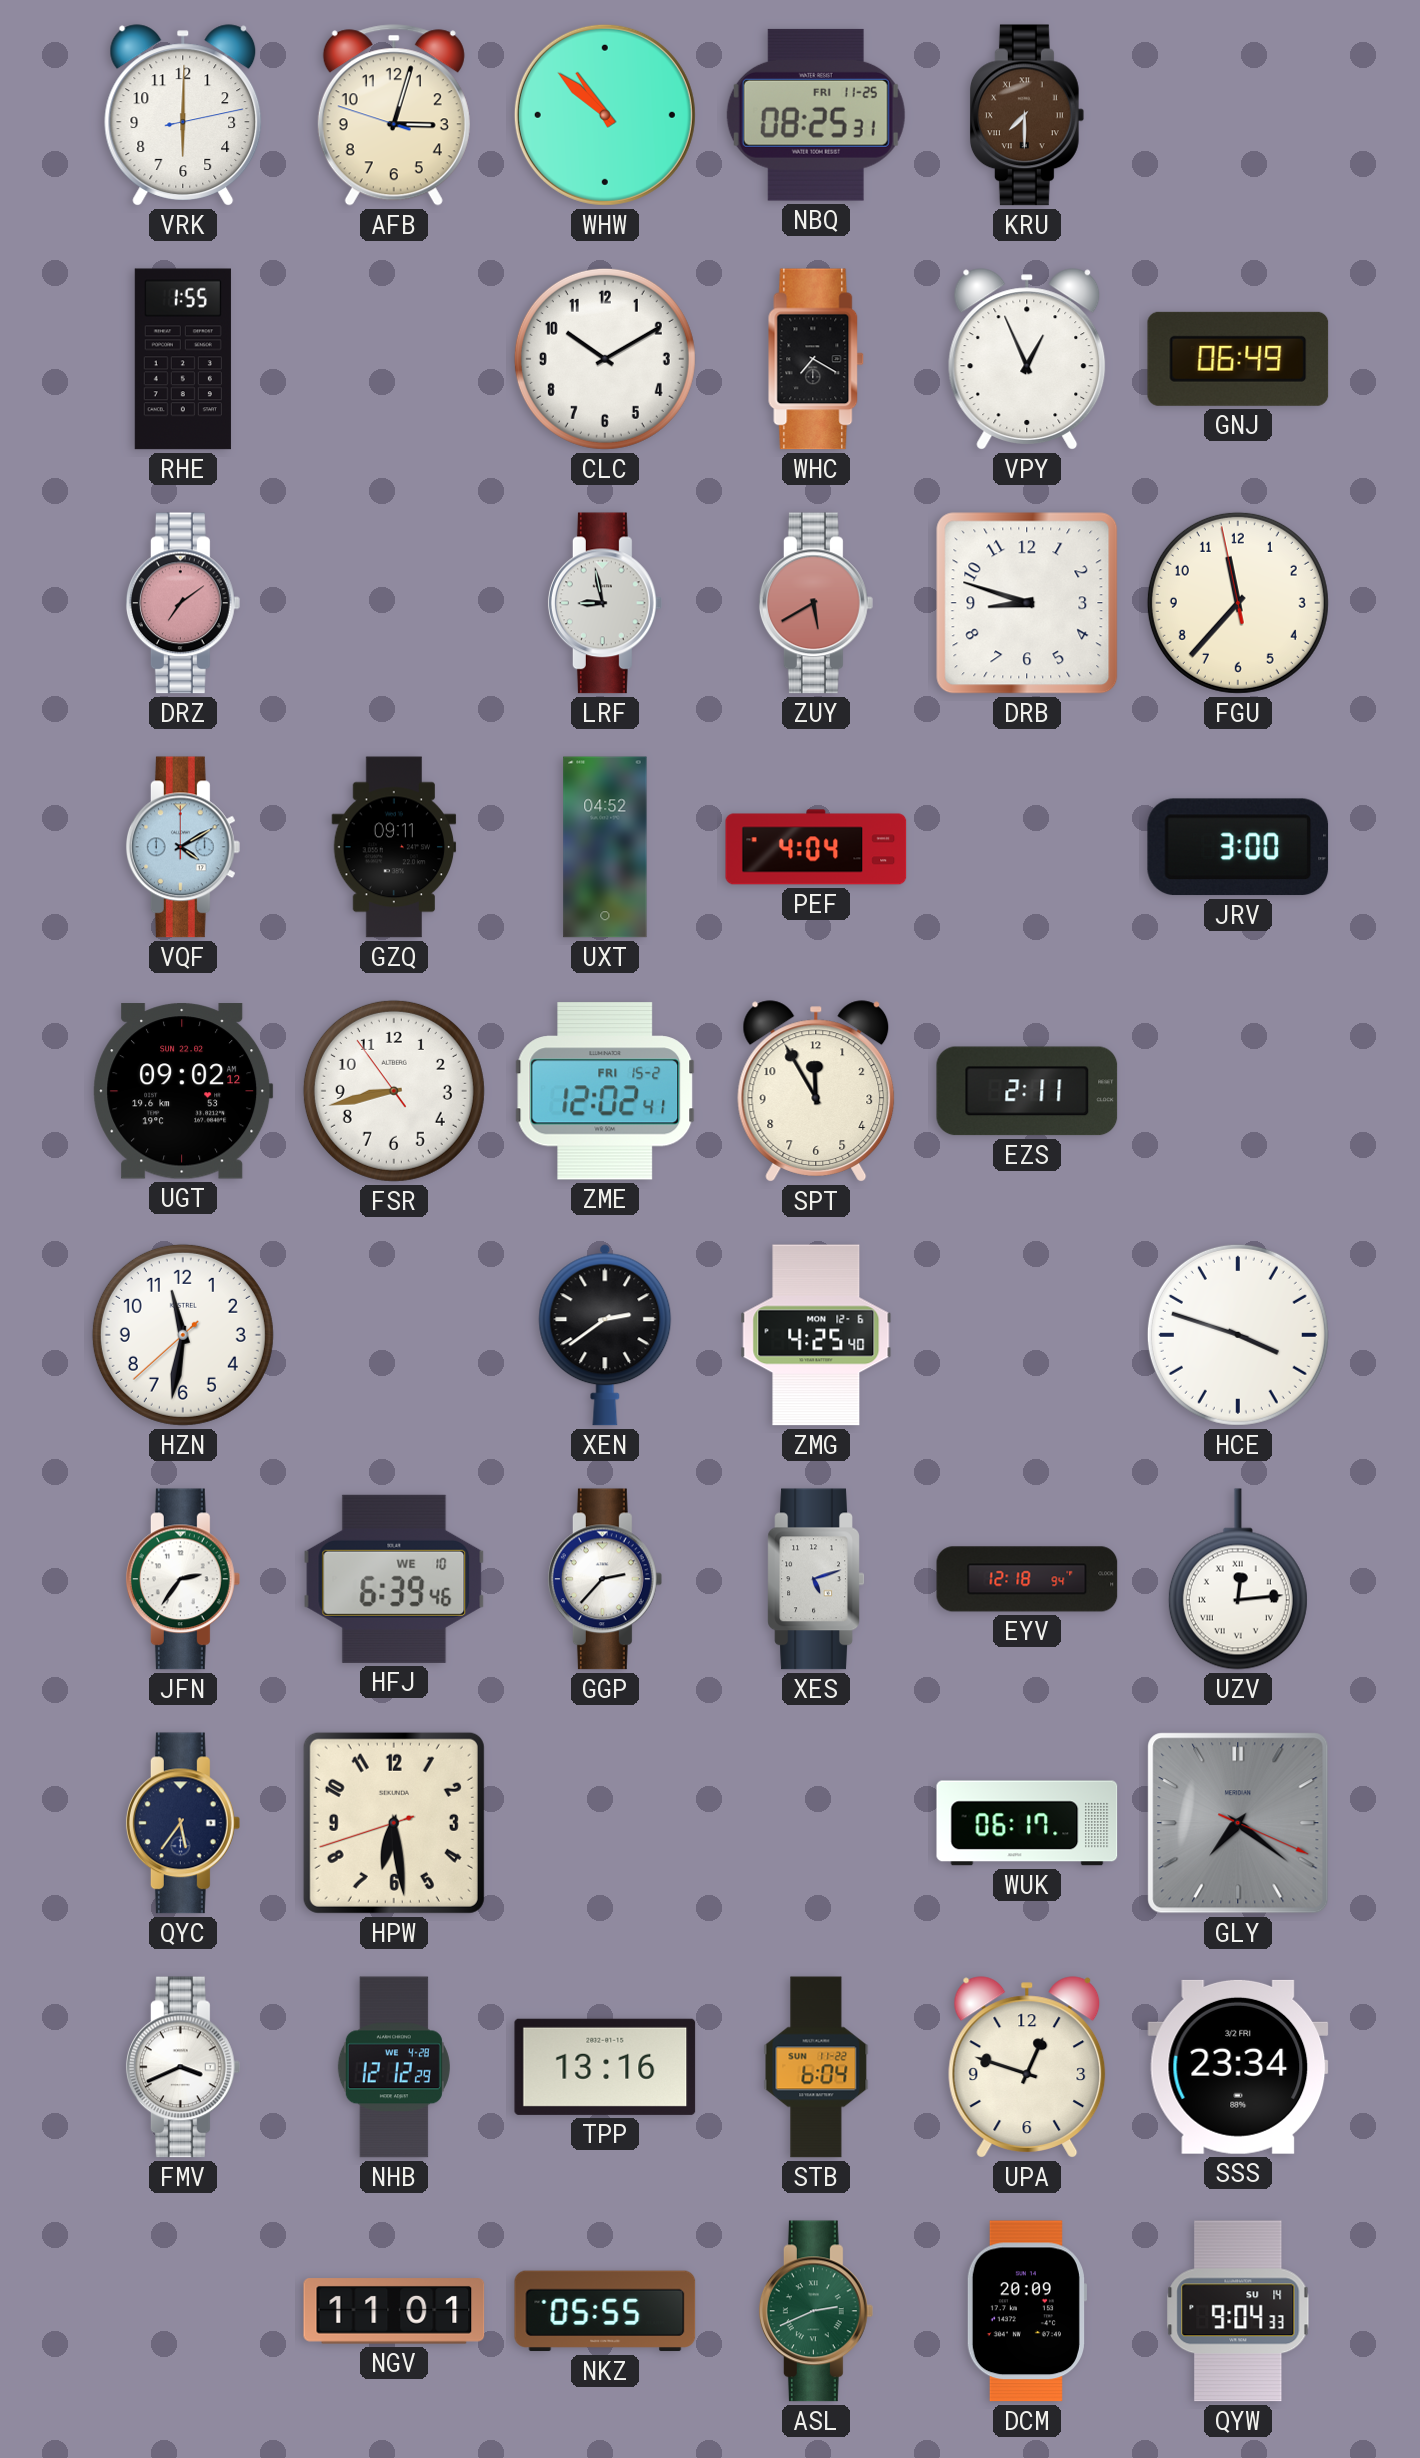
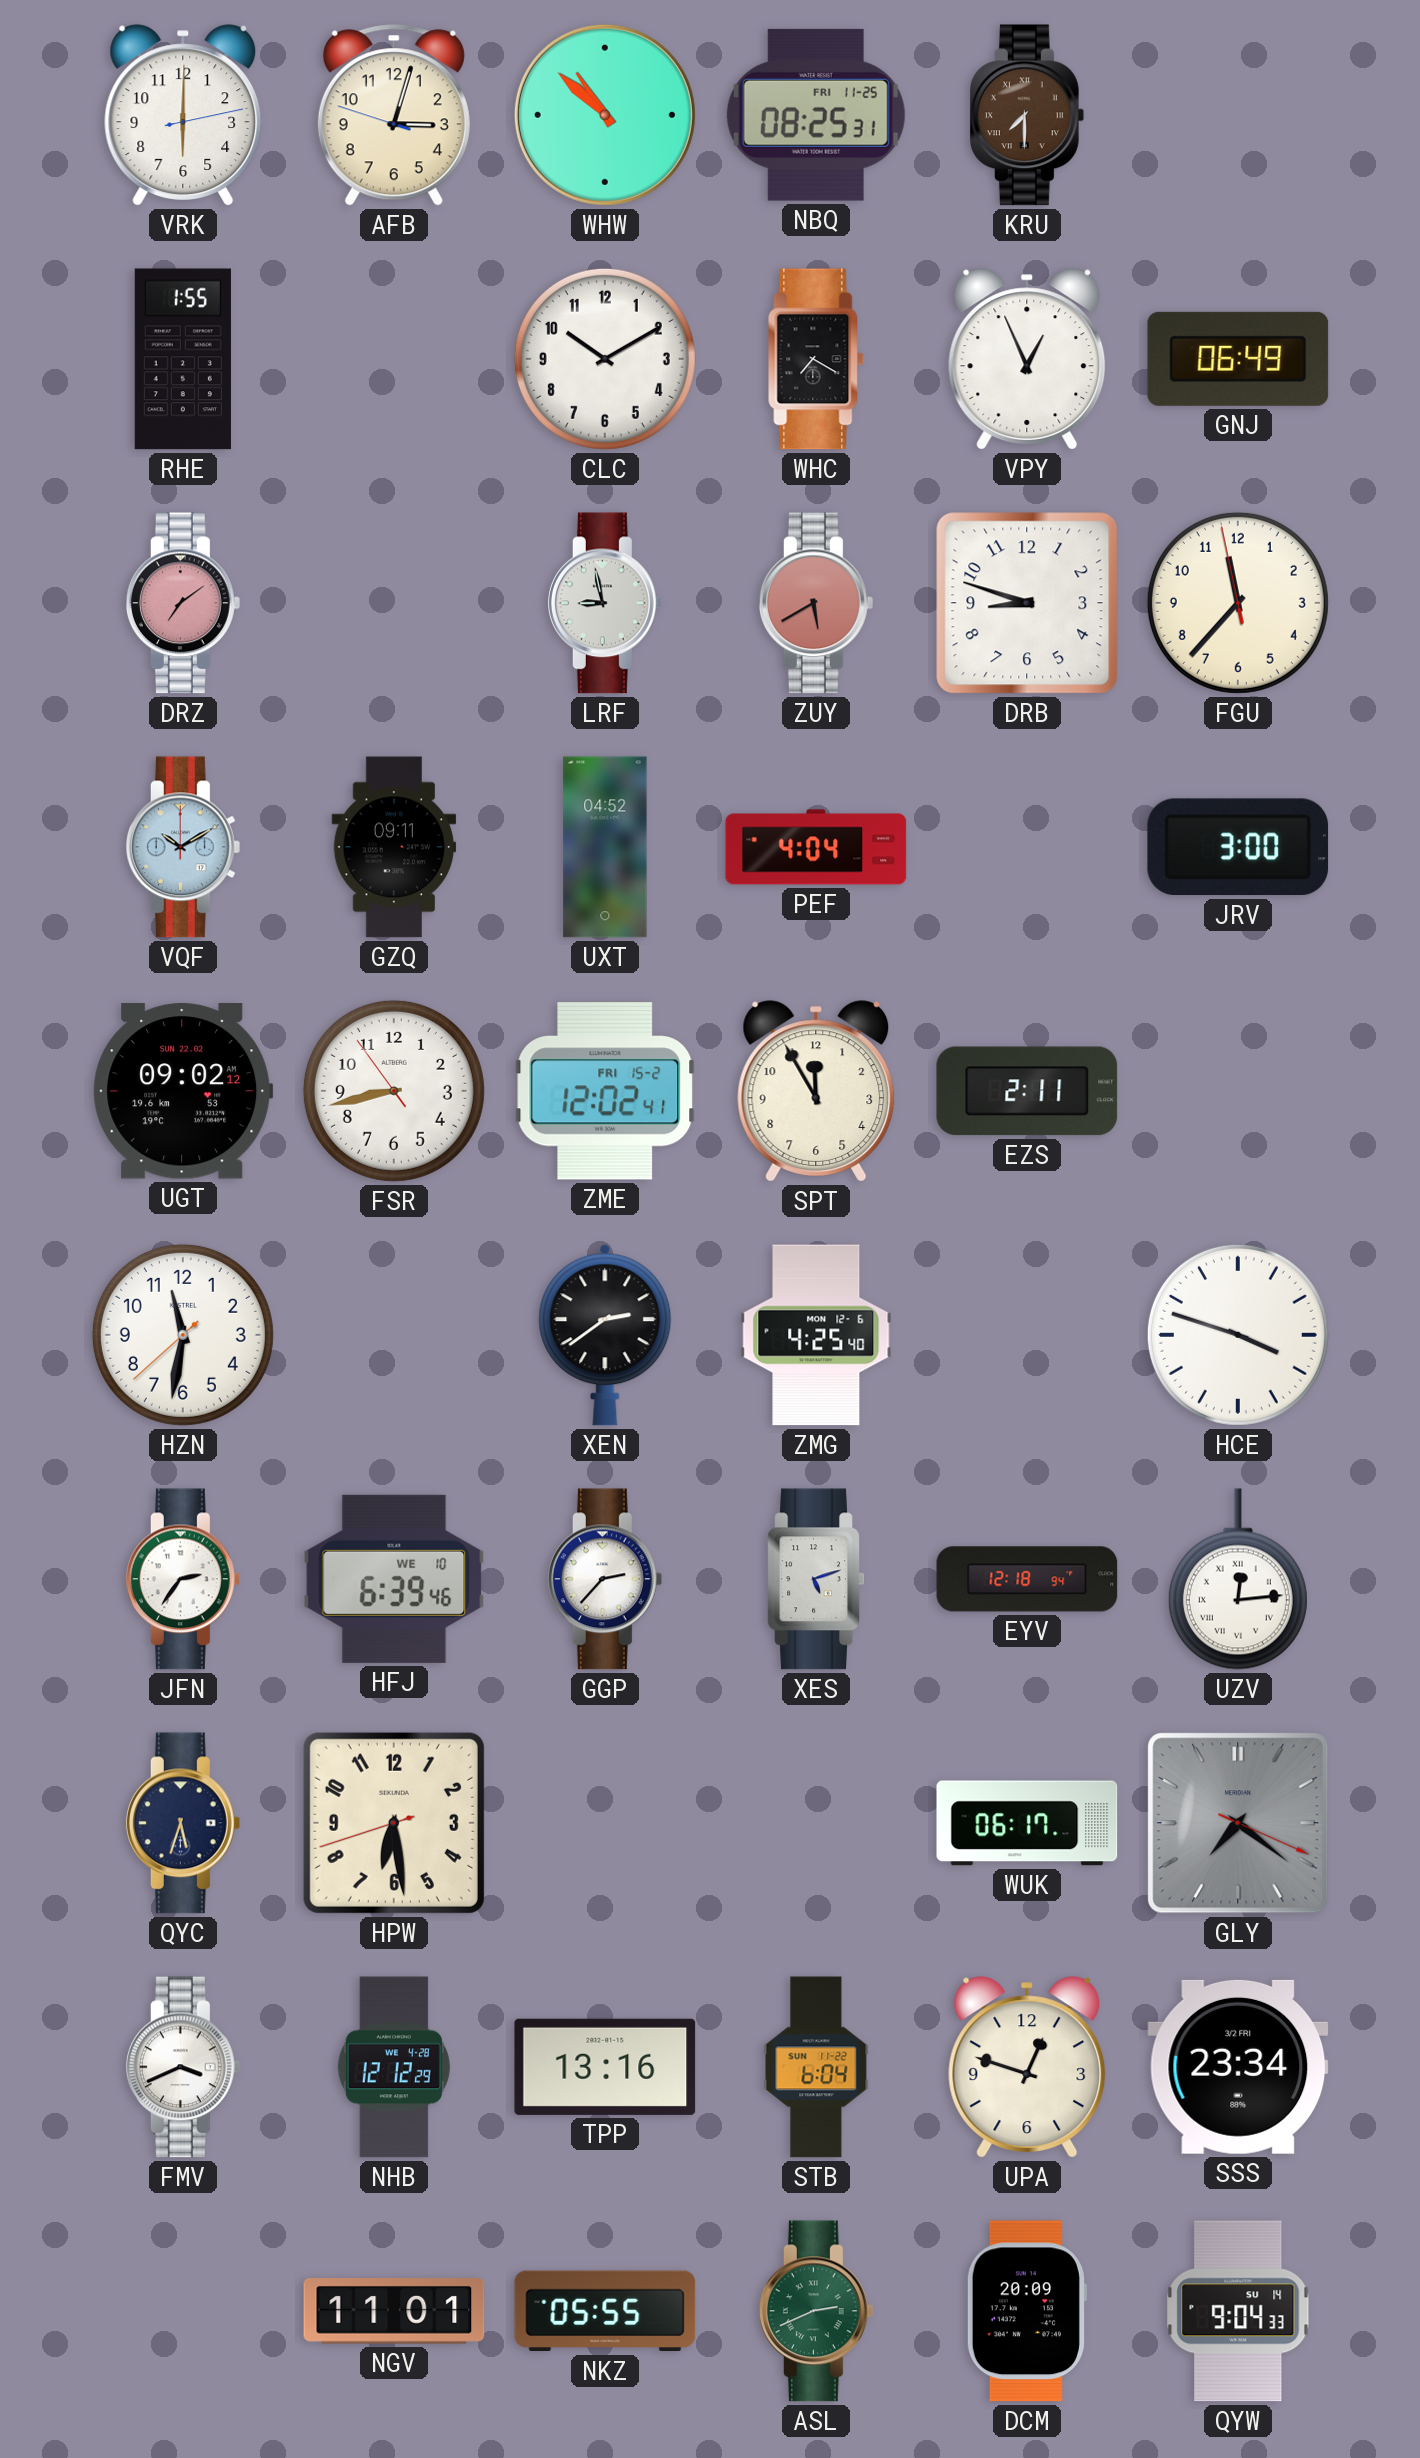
VQF: 4:10 -> 10:10 (183, 847)
QYC: 5:36 -> 5:33 (183, 1823)
